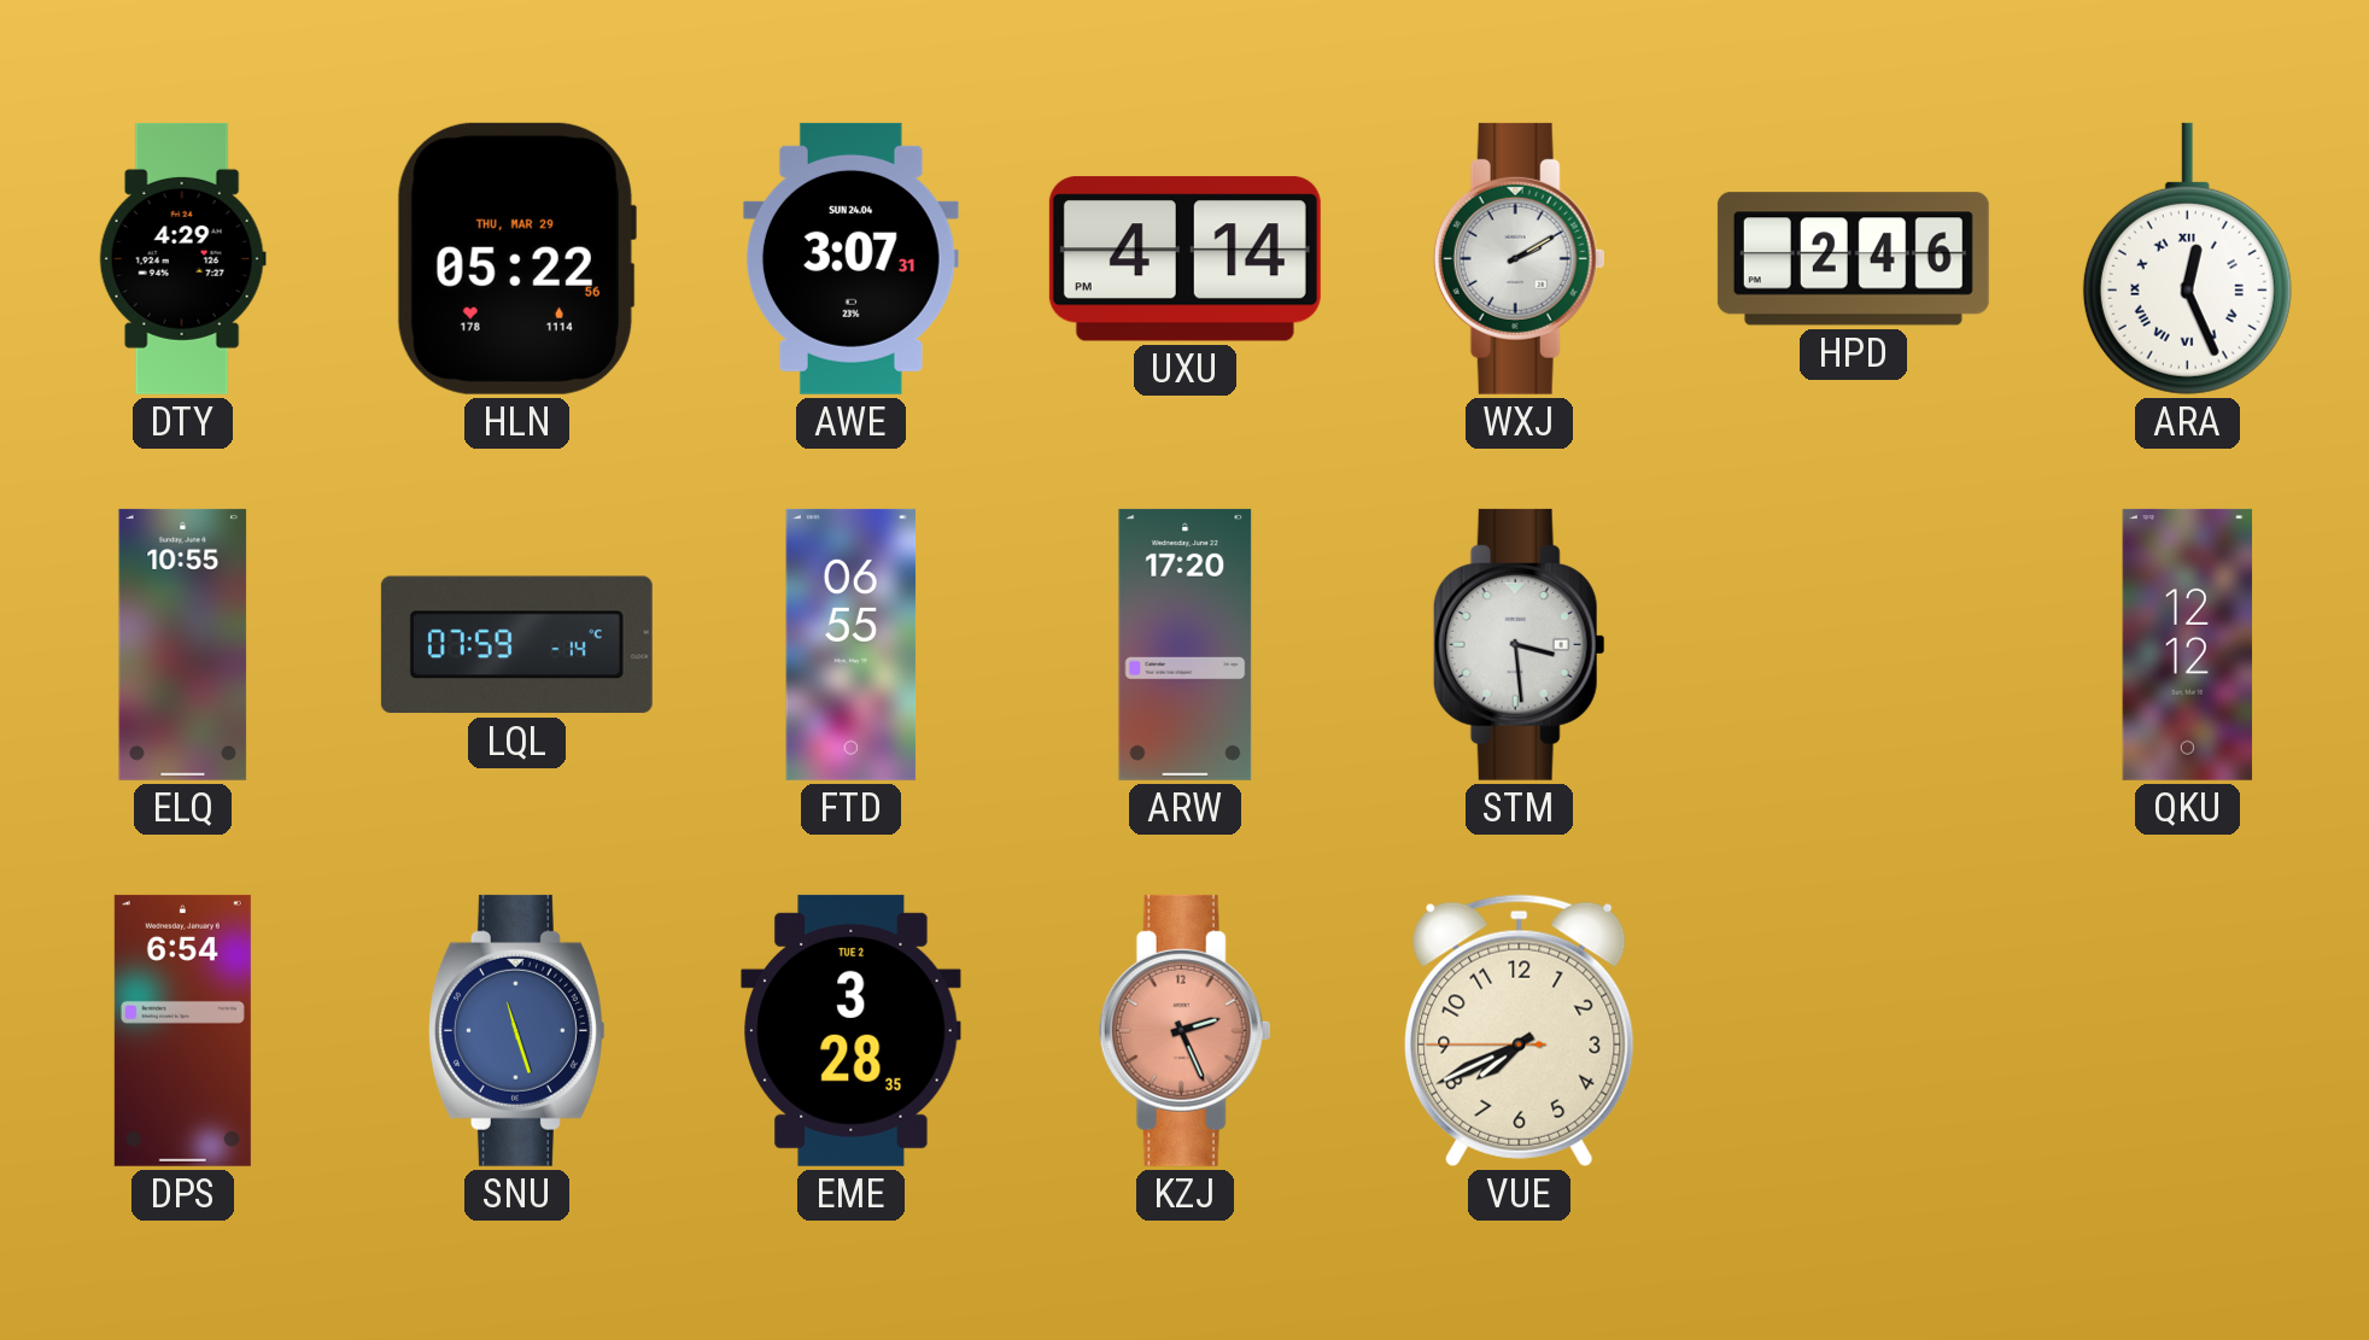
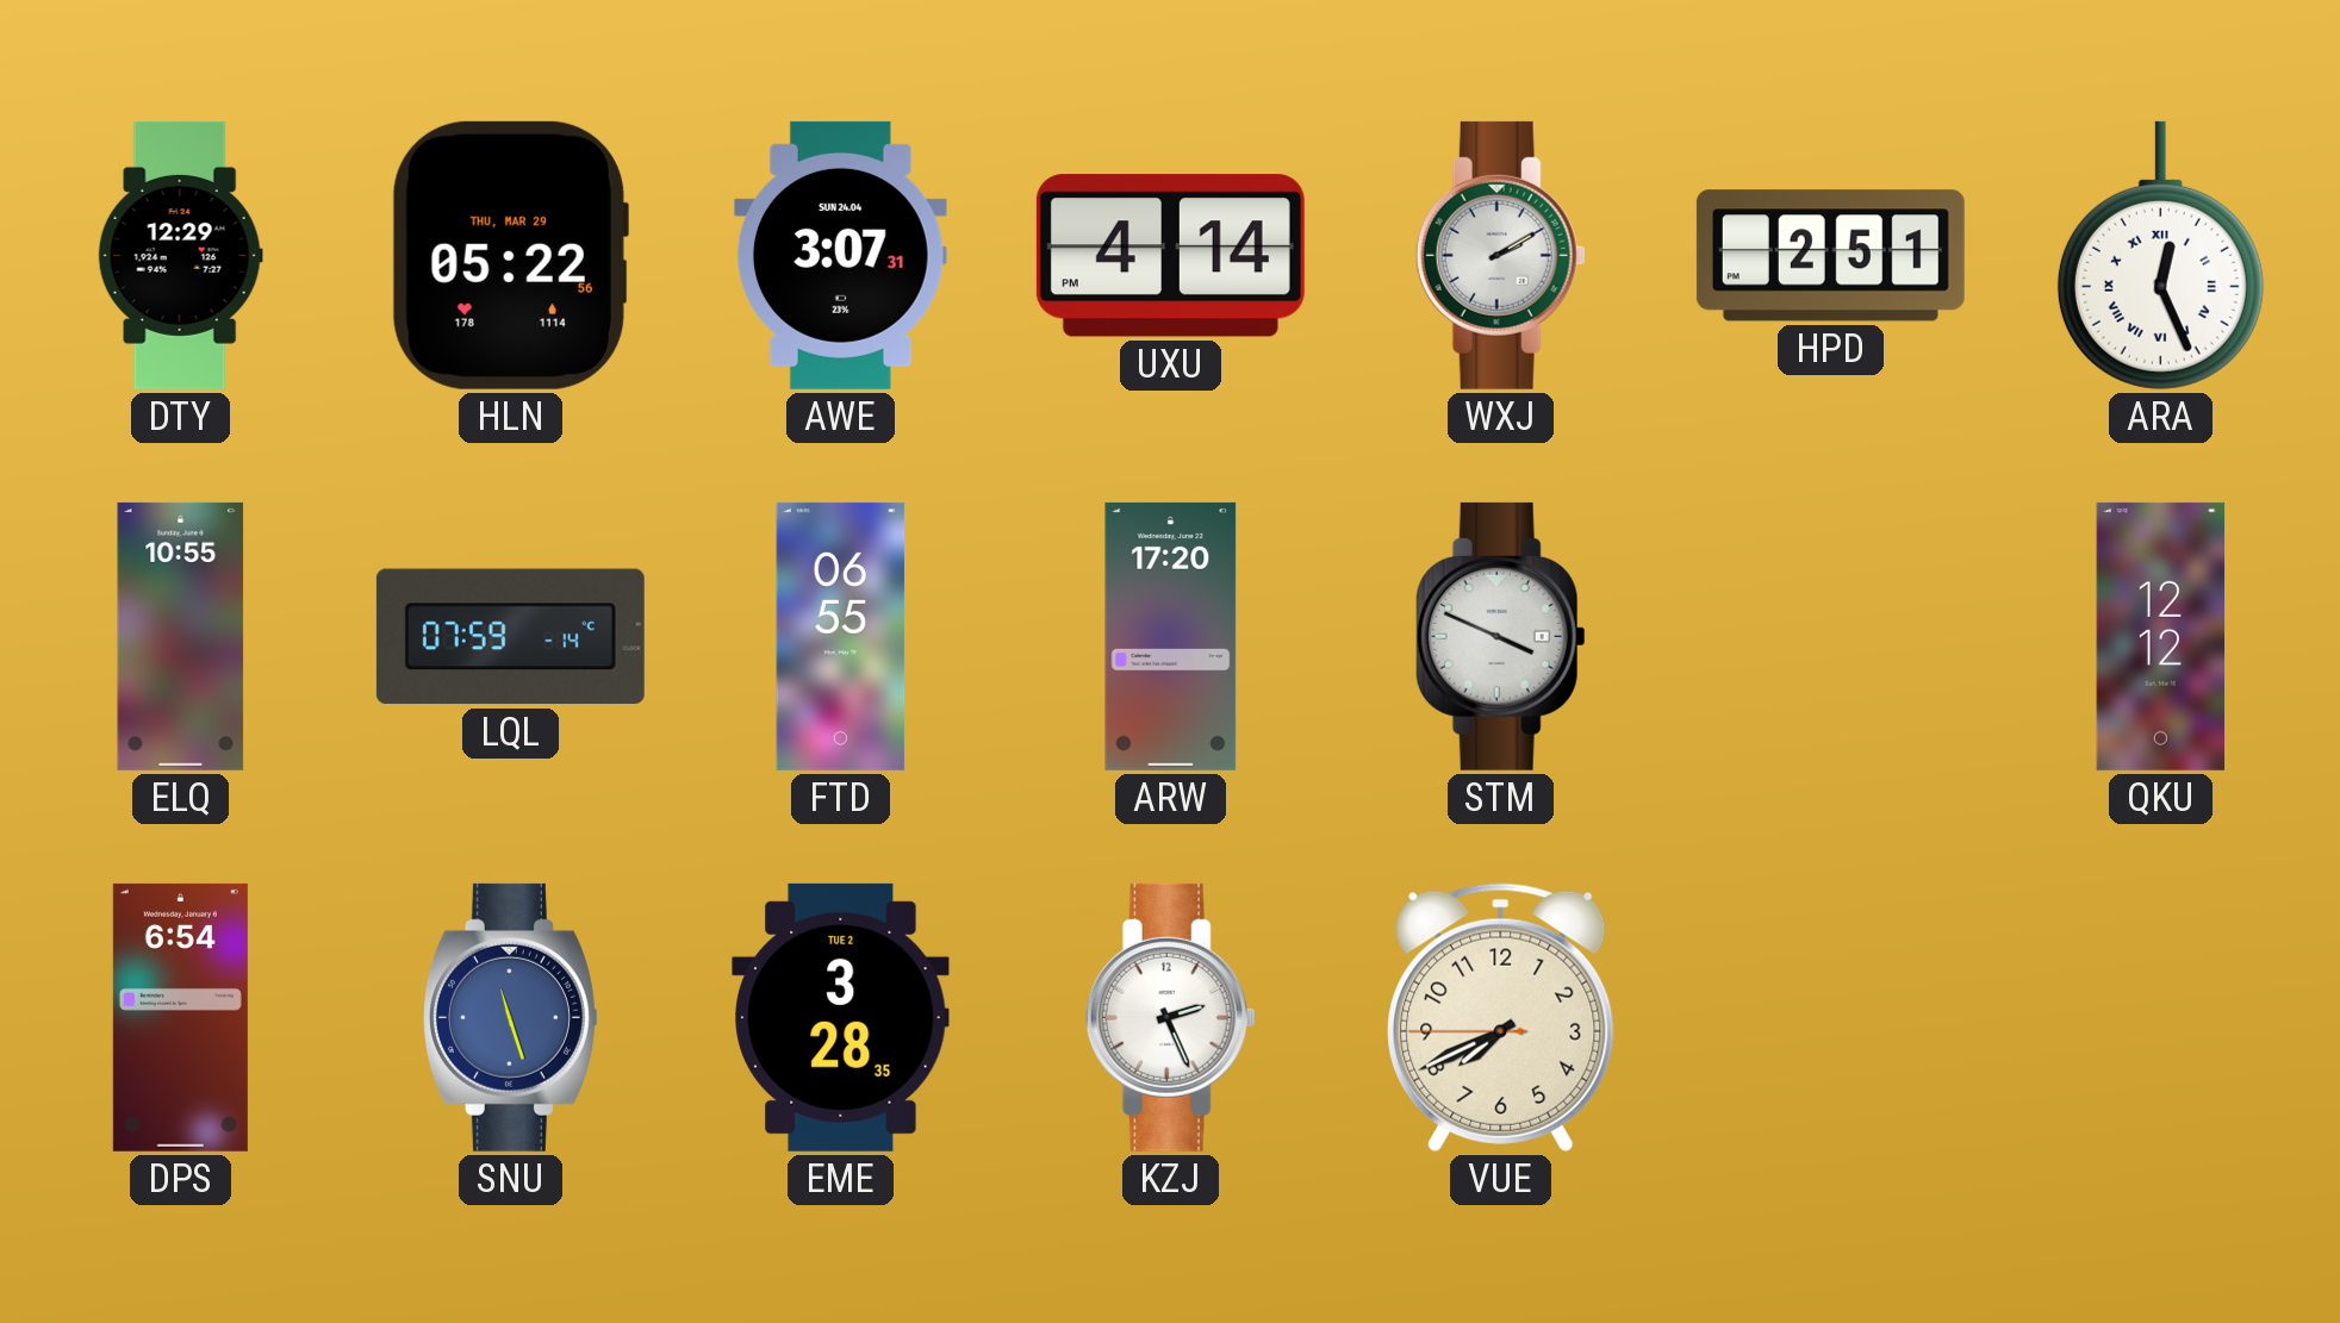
DTY: 4:29 -> 12:29 (180, 255)
HPD: 2:46 -> 2:51 (1830, 256)
STM: 3:29 -> 3:49 (1500, 636)
KZJ dial: salmon -> white (1170, 1017)
